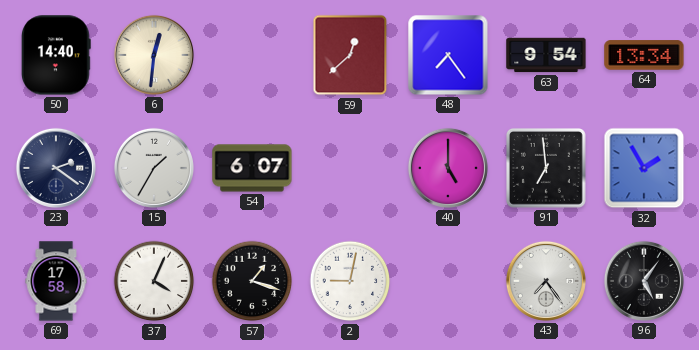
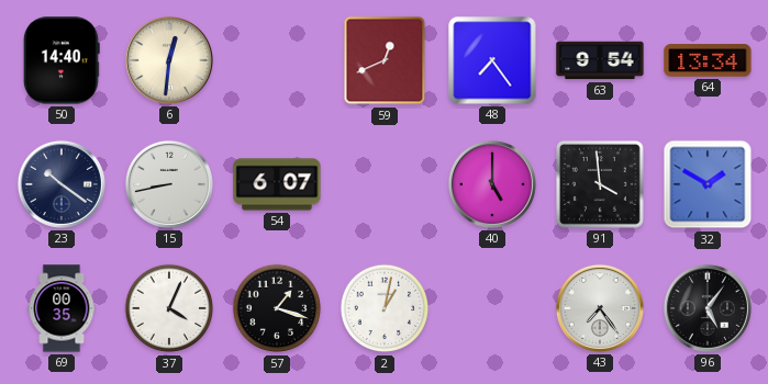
59: 12:38 -> 12:41 (385, 60)
23: 2:21 -> 10:21 (62, 184)
15: 1:35 -> 8:43 (169, 184)
91: 6:59 -> 3:59 (601, 185)
32: 1:55 -> 1:50 (708, 184)
69: 17:58 -> 00:35 (62, 308)
2: 9:02 -> 1:02 (385, 308)
